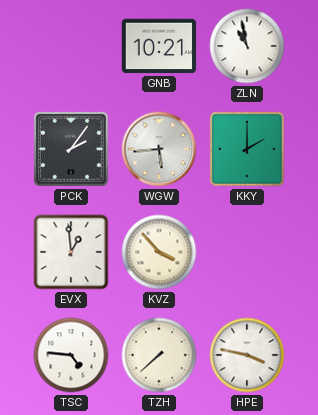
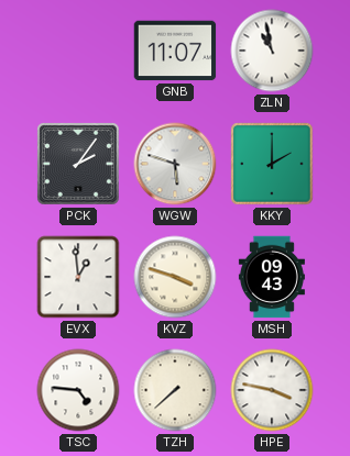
GNB: 10:21 -> 11:07 (175, 51)
WGW: 5:44 -> 5:48 (175, 164)
KVZ: 3:53 -> 3:48 (175, 277)
MSH: none -> 09:43 (272, 277)
